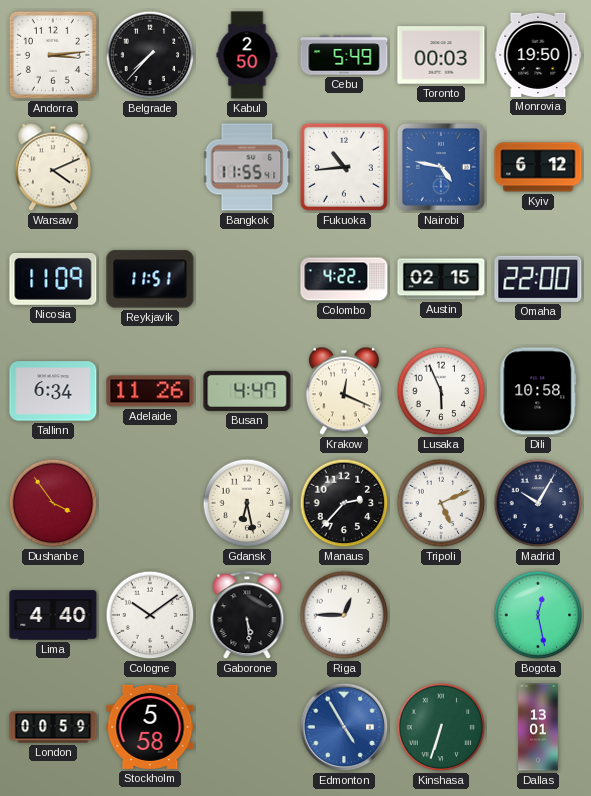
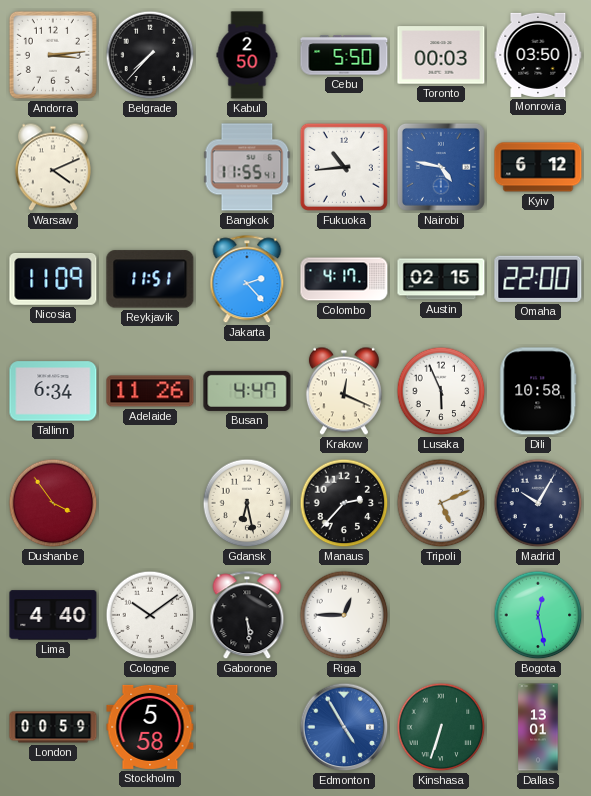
Cebu: 5:49 -> 5:50 (344, 55)
Monrovia: 19:50 -> 03:50 (538, 55)
Jakarta: none -> 2:23 (247, 280)
Colombo: 4:22 -> 4:17 (344, 279)
